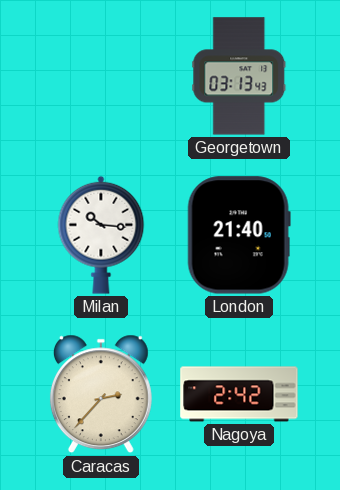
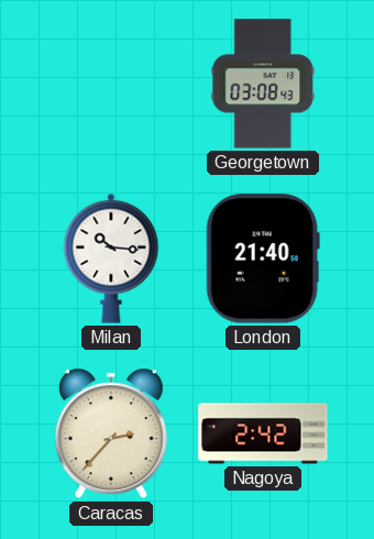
Georgetown: 03:13 -> 03:08 (263, 84)
